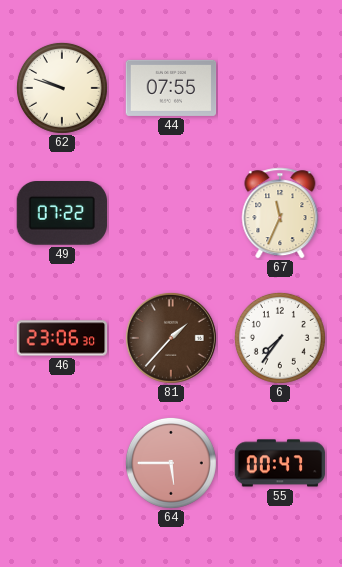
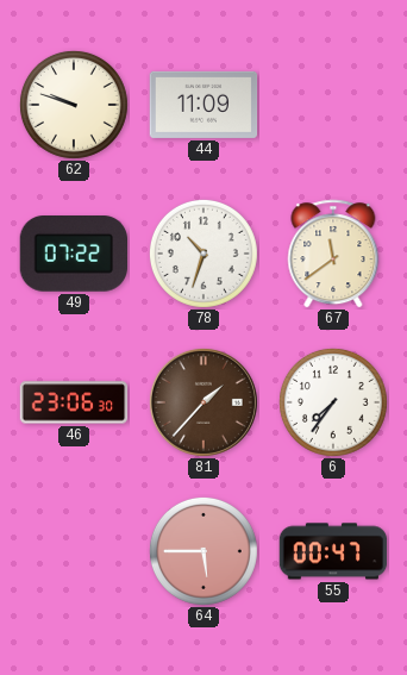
44: 07:55 -> 11:09 (203, 105)
78: none -> 10:33 (203, 254)
67: 11:34 -> 11:39 (333, 254)
